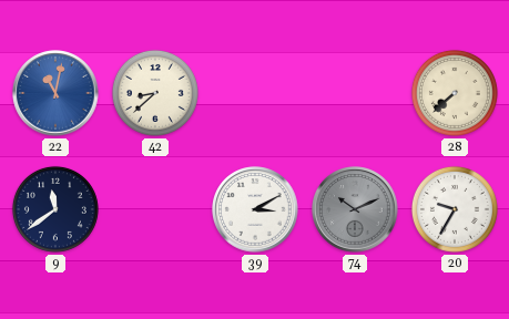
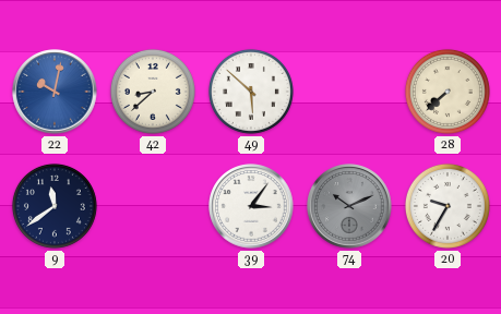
22: 11:02 -> 10:02 (55, 92)
49: none -> 5:52 (251, 92)
39: 3:10 -> 3:06 (251, 206)
